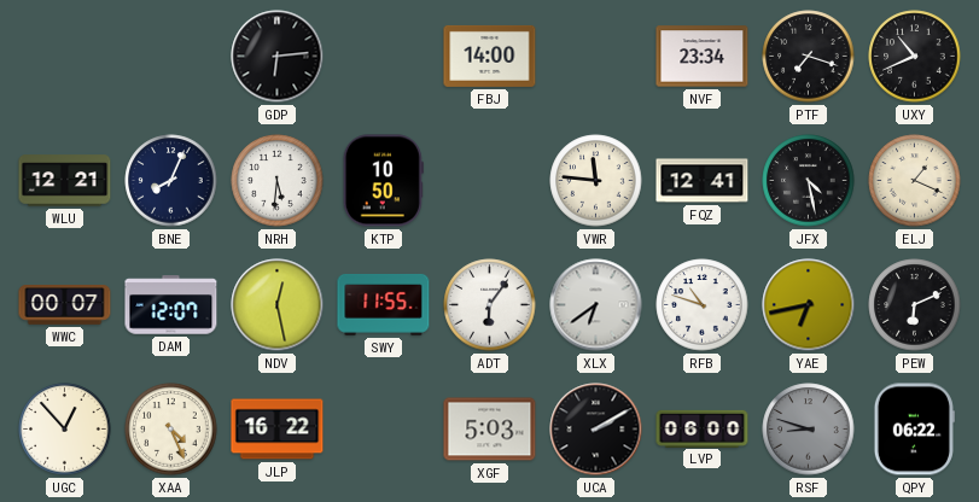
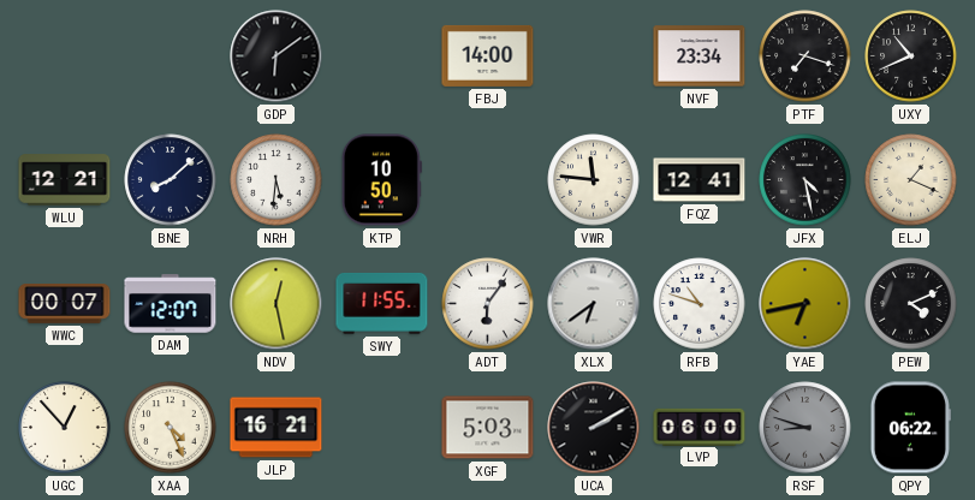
GDP: 6:14 -> 6:09 (277, 56)
BNE: 8:04 -> 8:08 (171, 180)
PEW: 6:11 -> 4:11 (911, 304)
JLP: 16:22 -> 16:21 (277, 428)
